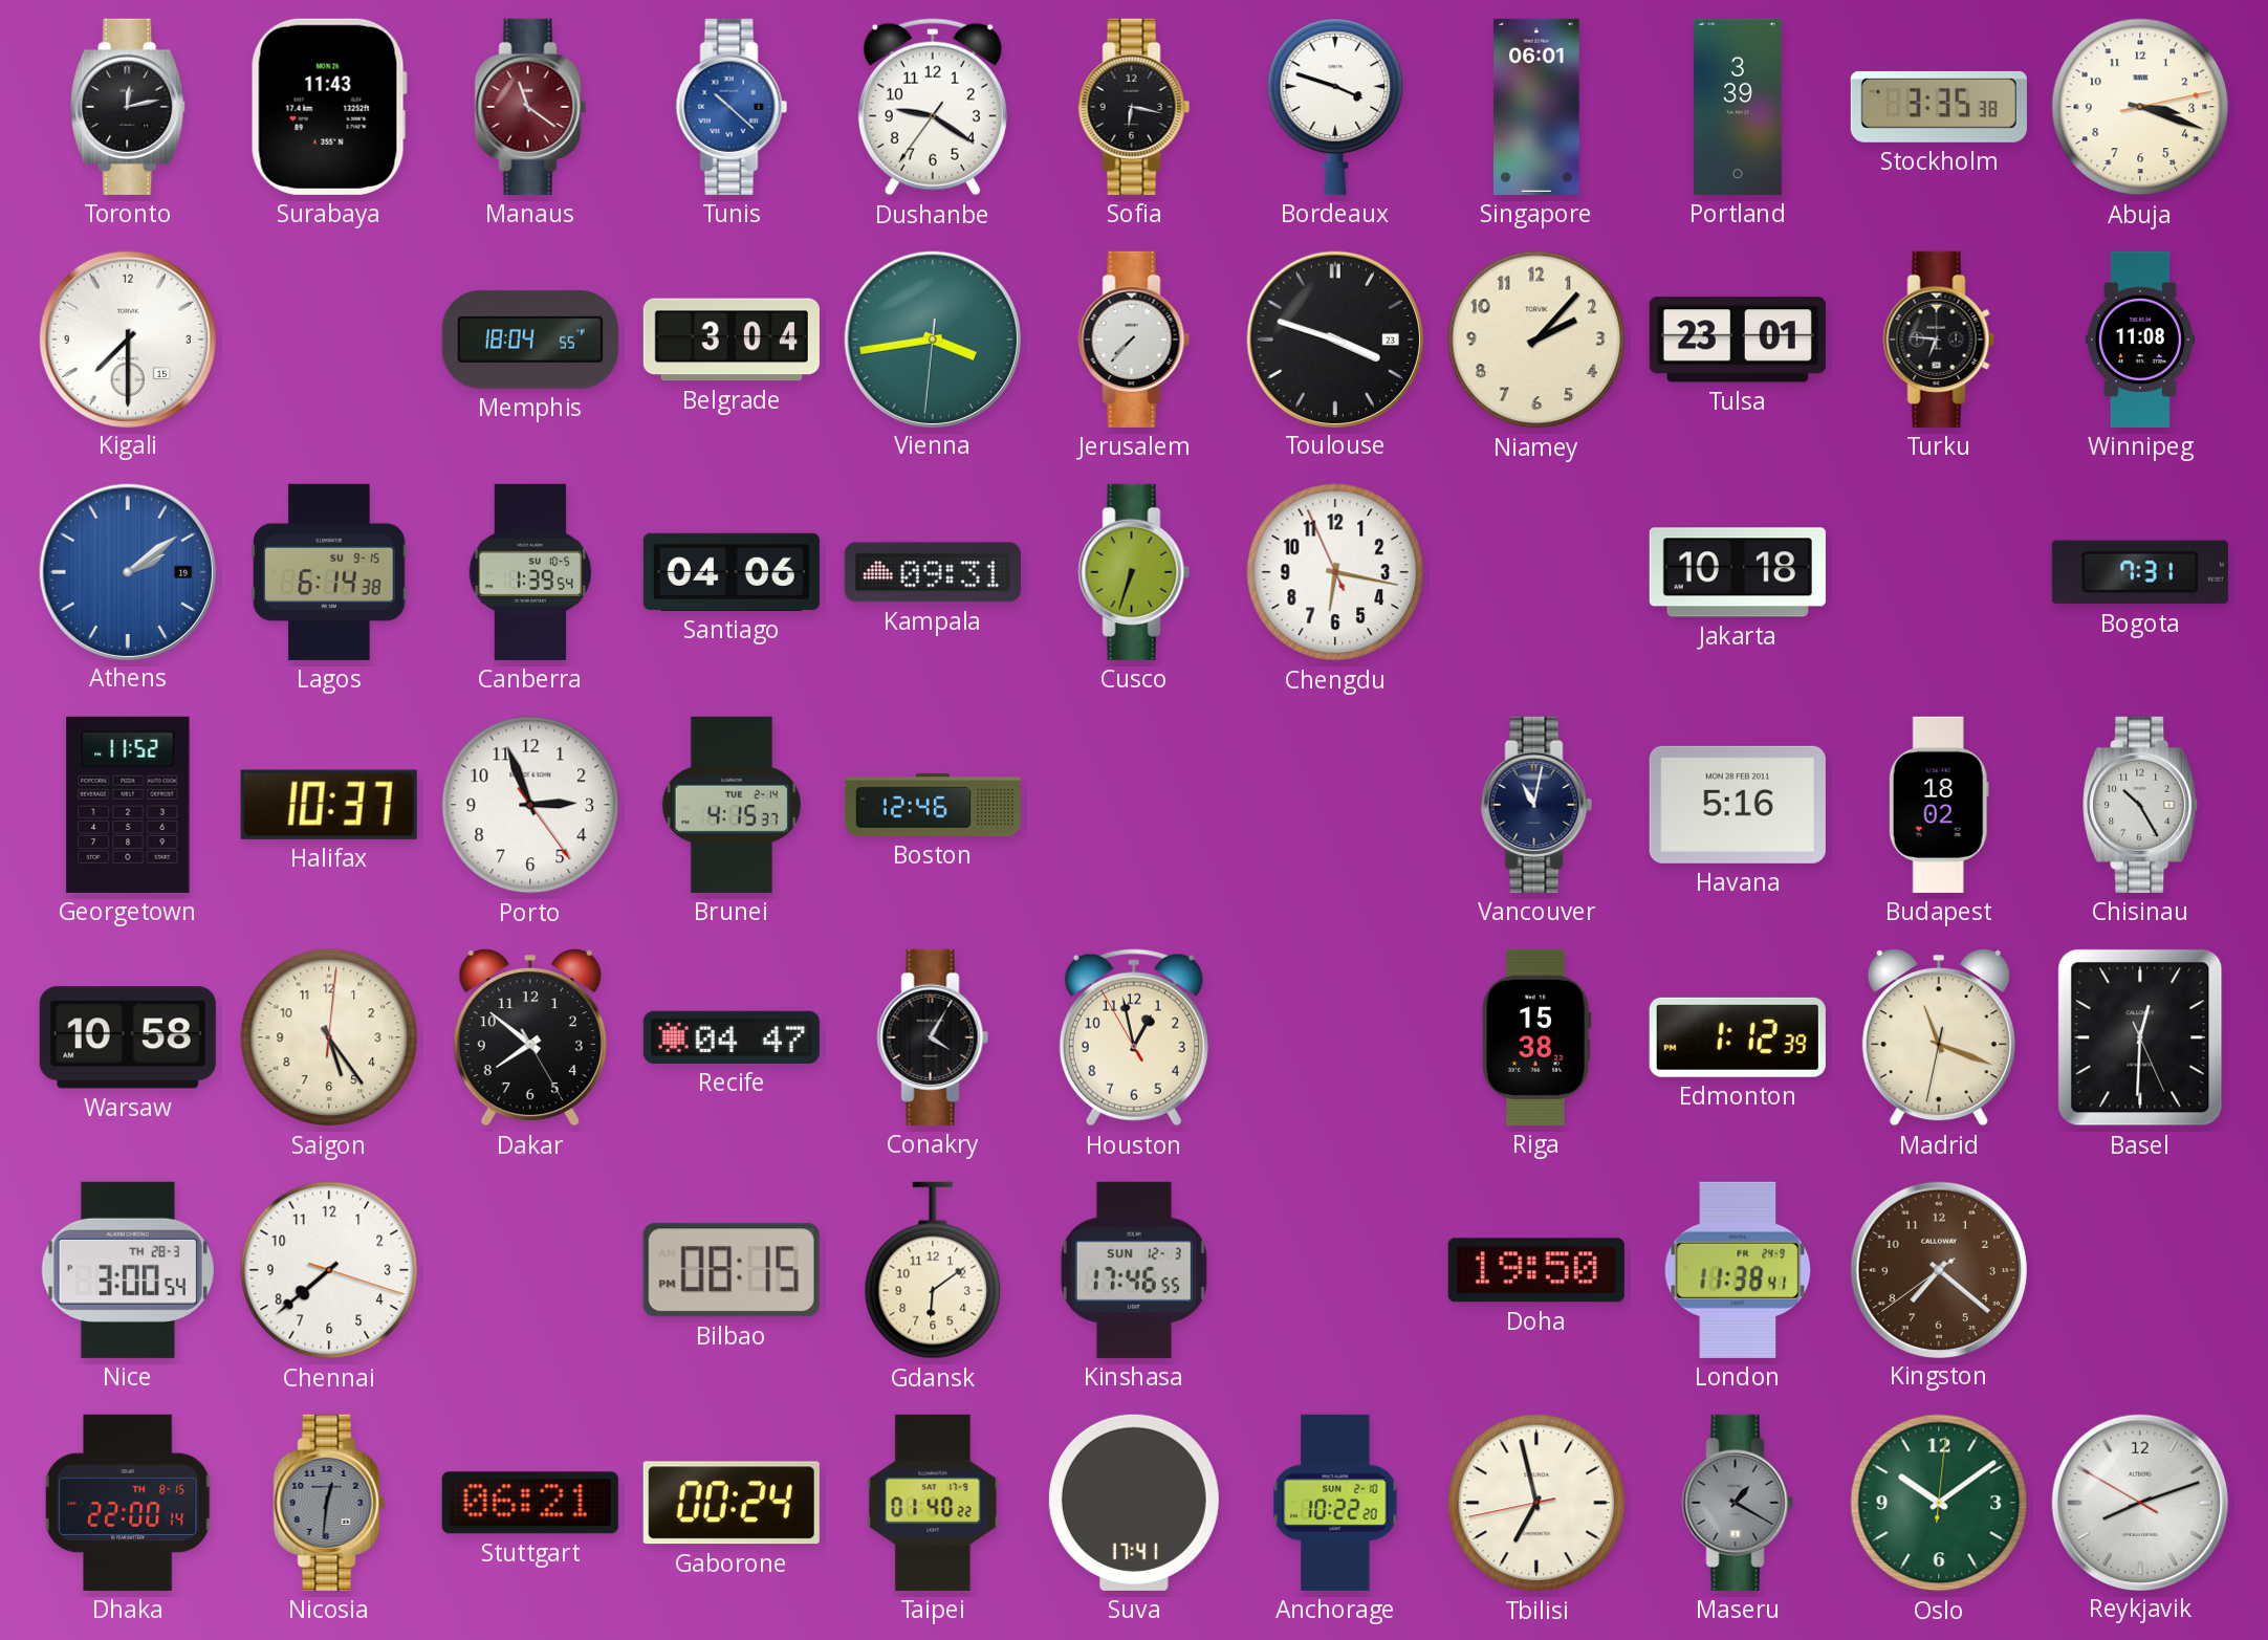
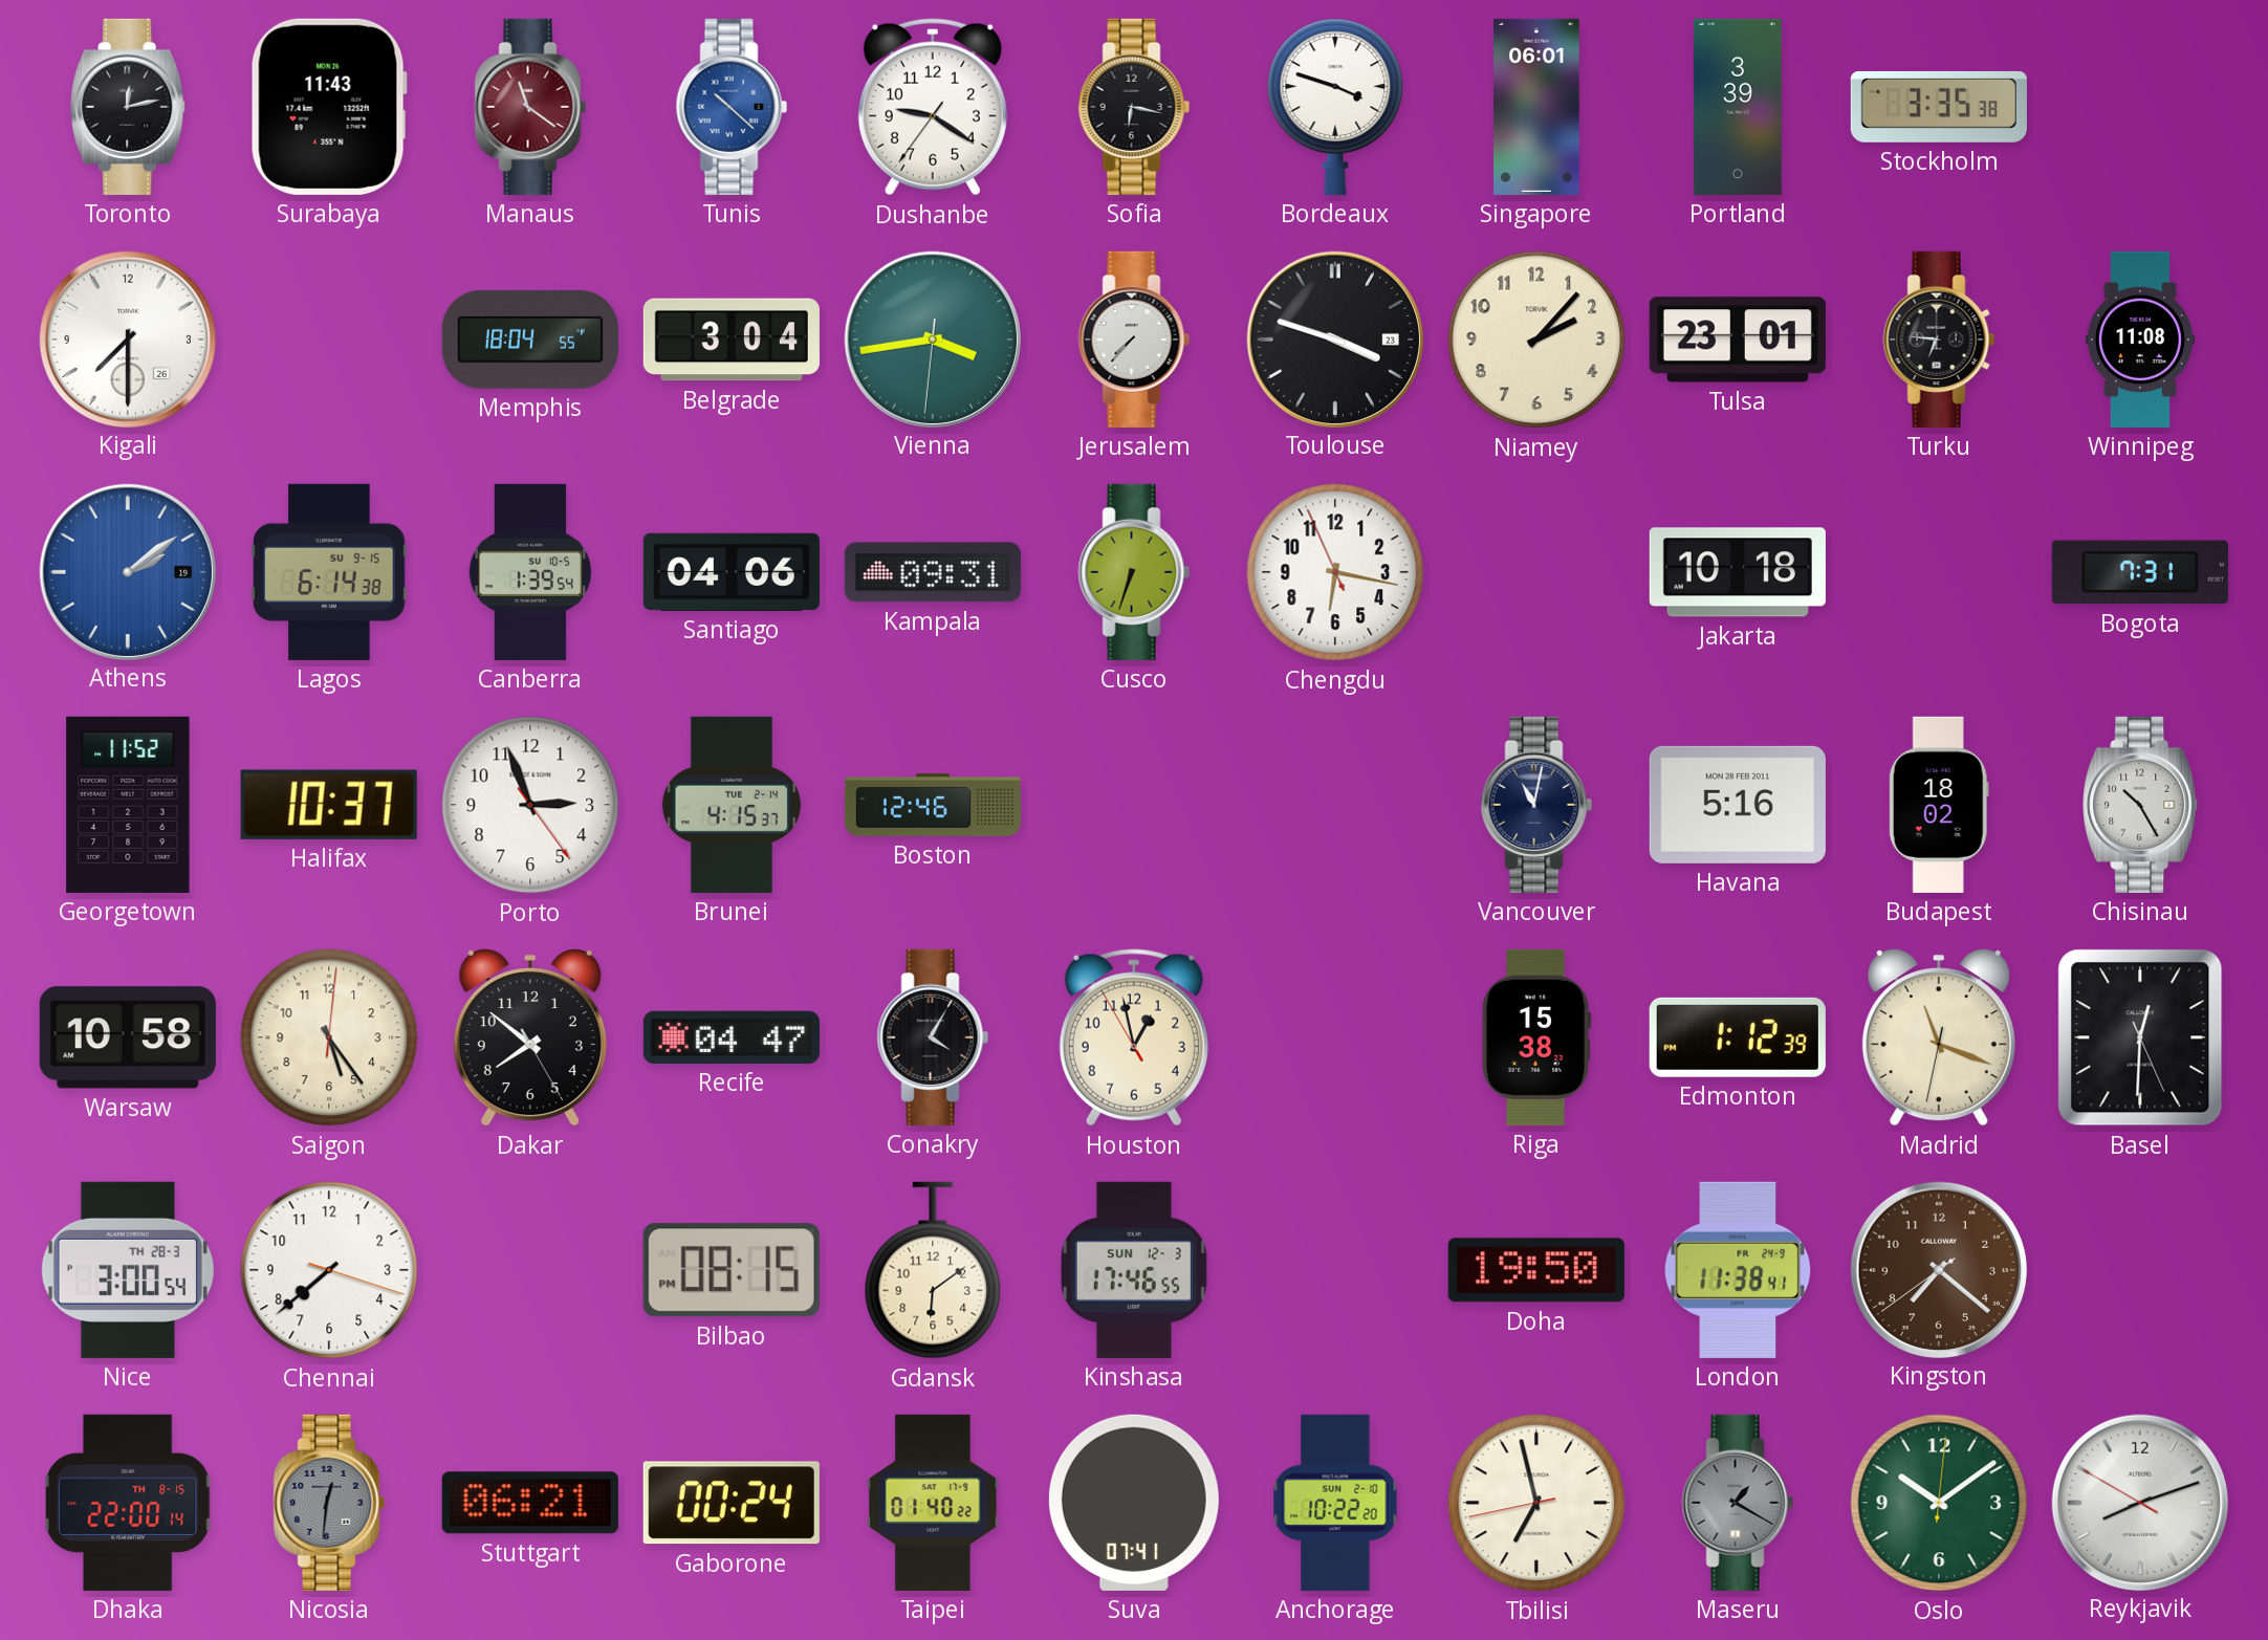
Abuja: 3:18 -> none (2140, 107)
Kigali date: 15 -> 26 (127, 338)
Suva: 17:41 -> 07:41 (1134, 1503)
